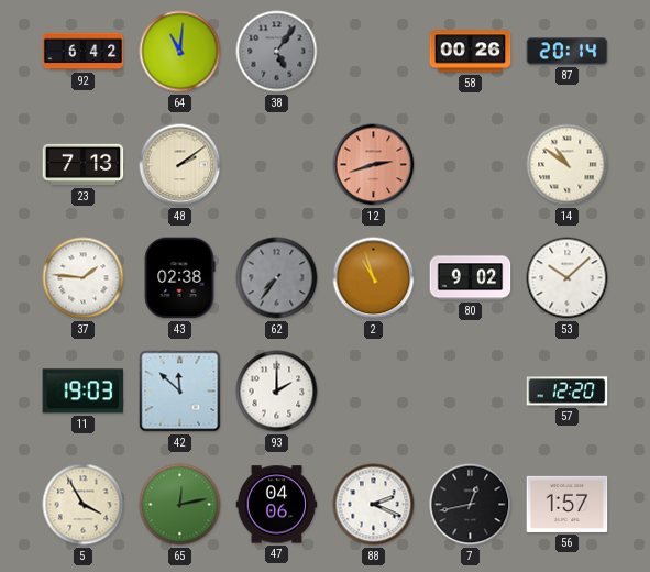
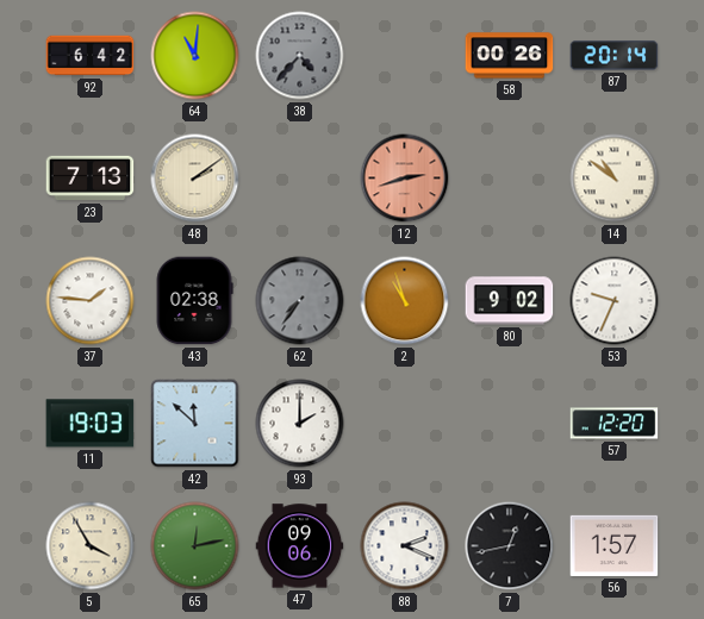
38: 5:06 -> 4:37 (300, 56)
53: 10:08 -> 9:34 (615, 301)
47: 04:06 -> 09:06 (300, 546)
